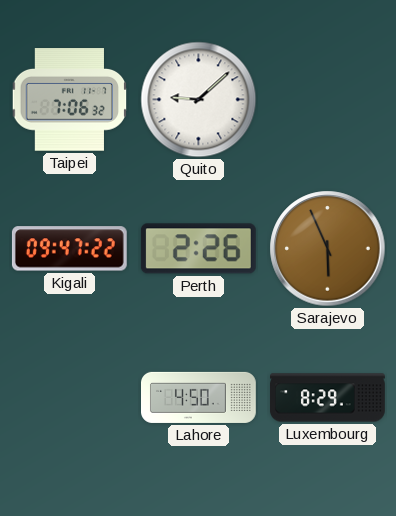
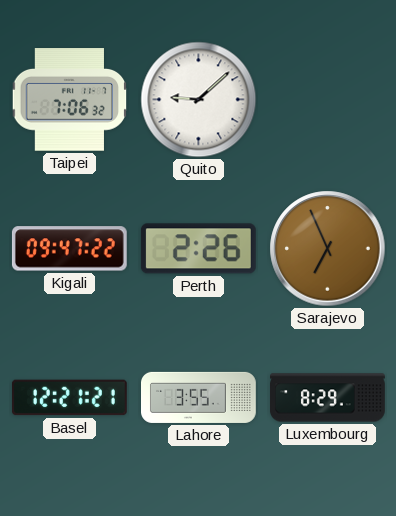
Sarajevo: 5:56 -> 6:56 (328, 249)
Basel: none -> 12:21 (69, 398)
Lahore: 4:50 -> 3:55 (199, 397)
